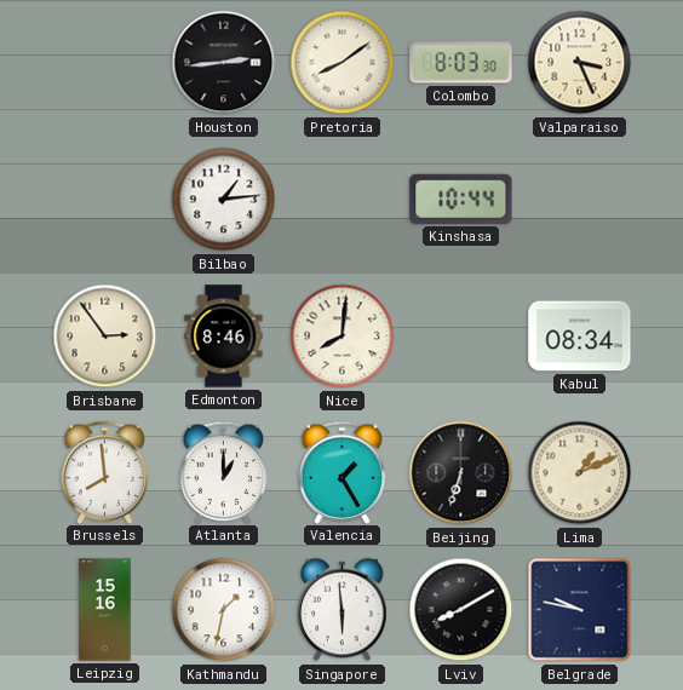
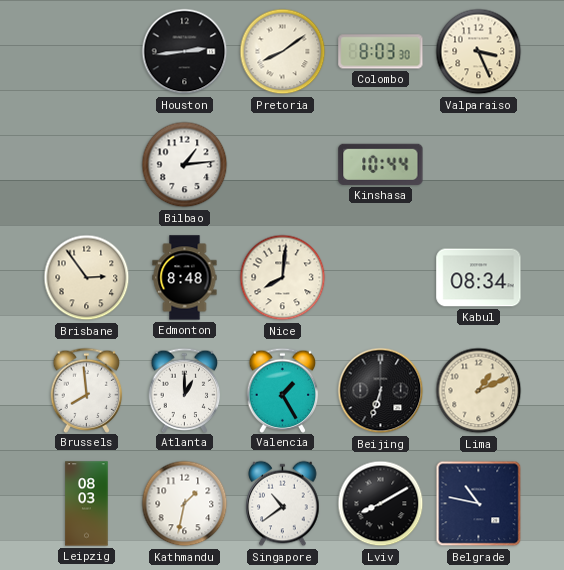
Edmonton: 8:46 -> 8:48 (185, 278)
Leipzig: 15:16 -> 08:03 (87, 504)
Singapore: 5:59 -> 10:39 (283, 504)
Belgrade: 9:47 -> 10:47 (479, 504)
